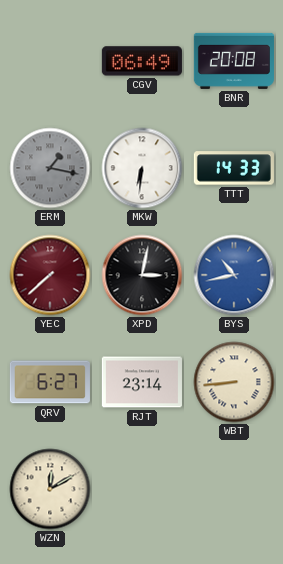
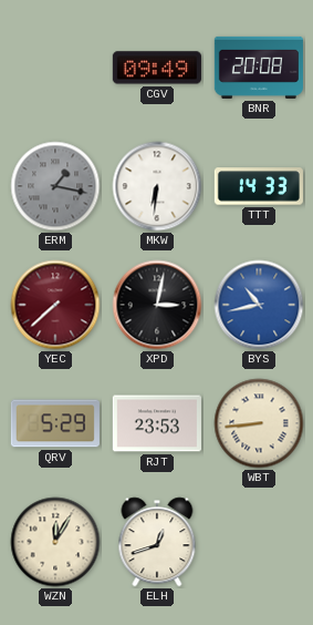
CGV: 06:49 -> 09:49 (157, 68)
QRV: 6:27 -> 5:29 (55, 423)
RJT: 23:14 -> 23:53 (157, 423)
WZN: 12:10 -> 12:05 (55, 542)
ELH: none -> 12:42 (157, 542)
